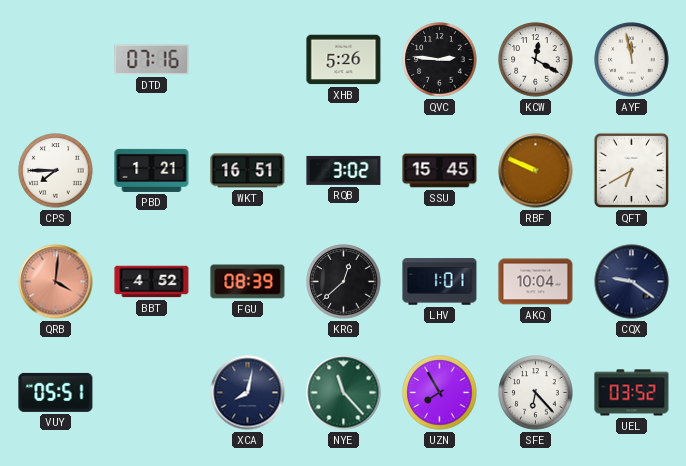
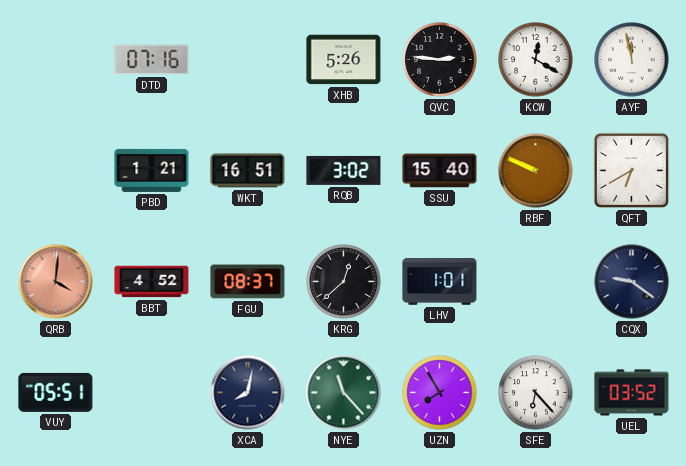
CPS: 7:45 -> none (56, 171)
SSU: 15:45 -> 15:40 (440, 171)
FGU: 08:39 -> 08:37 (248, 282)
AKQ: 10:04 -> none (536, 282)
